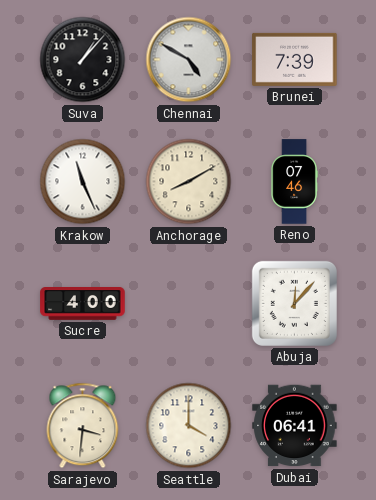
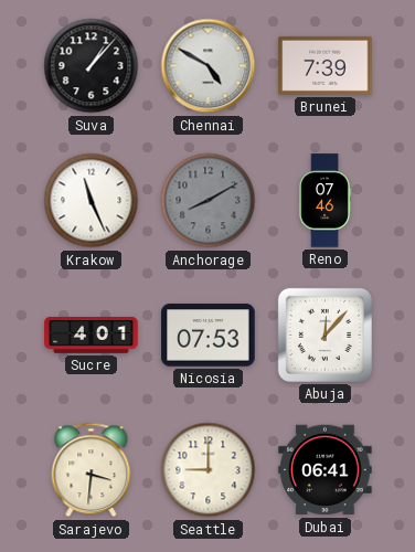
Anchorage dial: cream -> grey (209, 201)
Sucre: 4:00 -> 4:01 (92, 336)
Nicosia: none -> 07:53 (209, 336)
Seattle: 4:00 -> 9:00 (209, 470)
